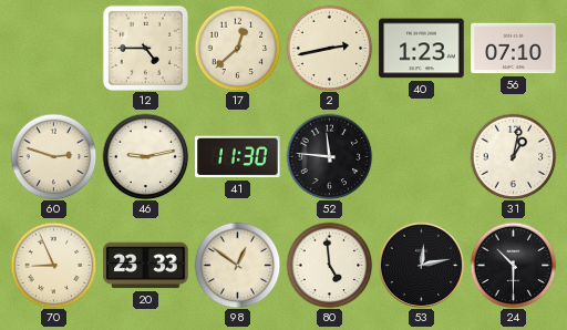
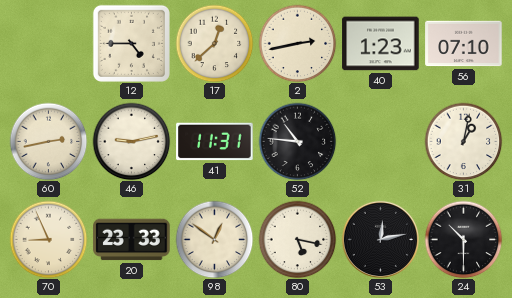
60: 2:48 -> 2:43 (48, 141)
41: 11:30 -> 11:31 (215, 142)
52: 11:46 -> 10:46 (297, 141)
80: 4:59 -> 5:17 (297, 239)
